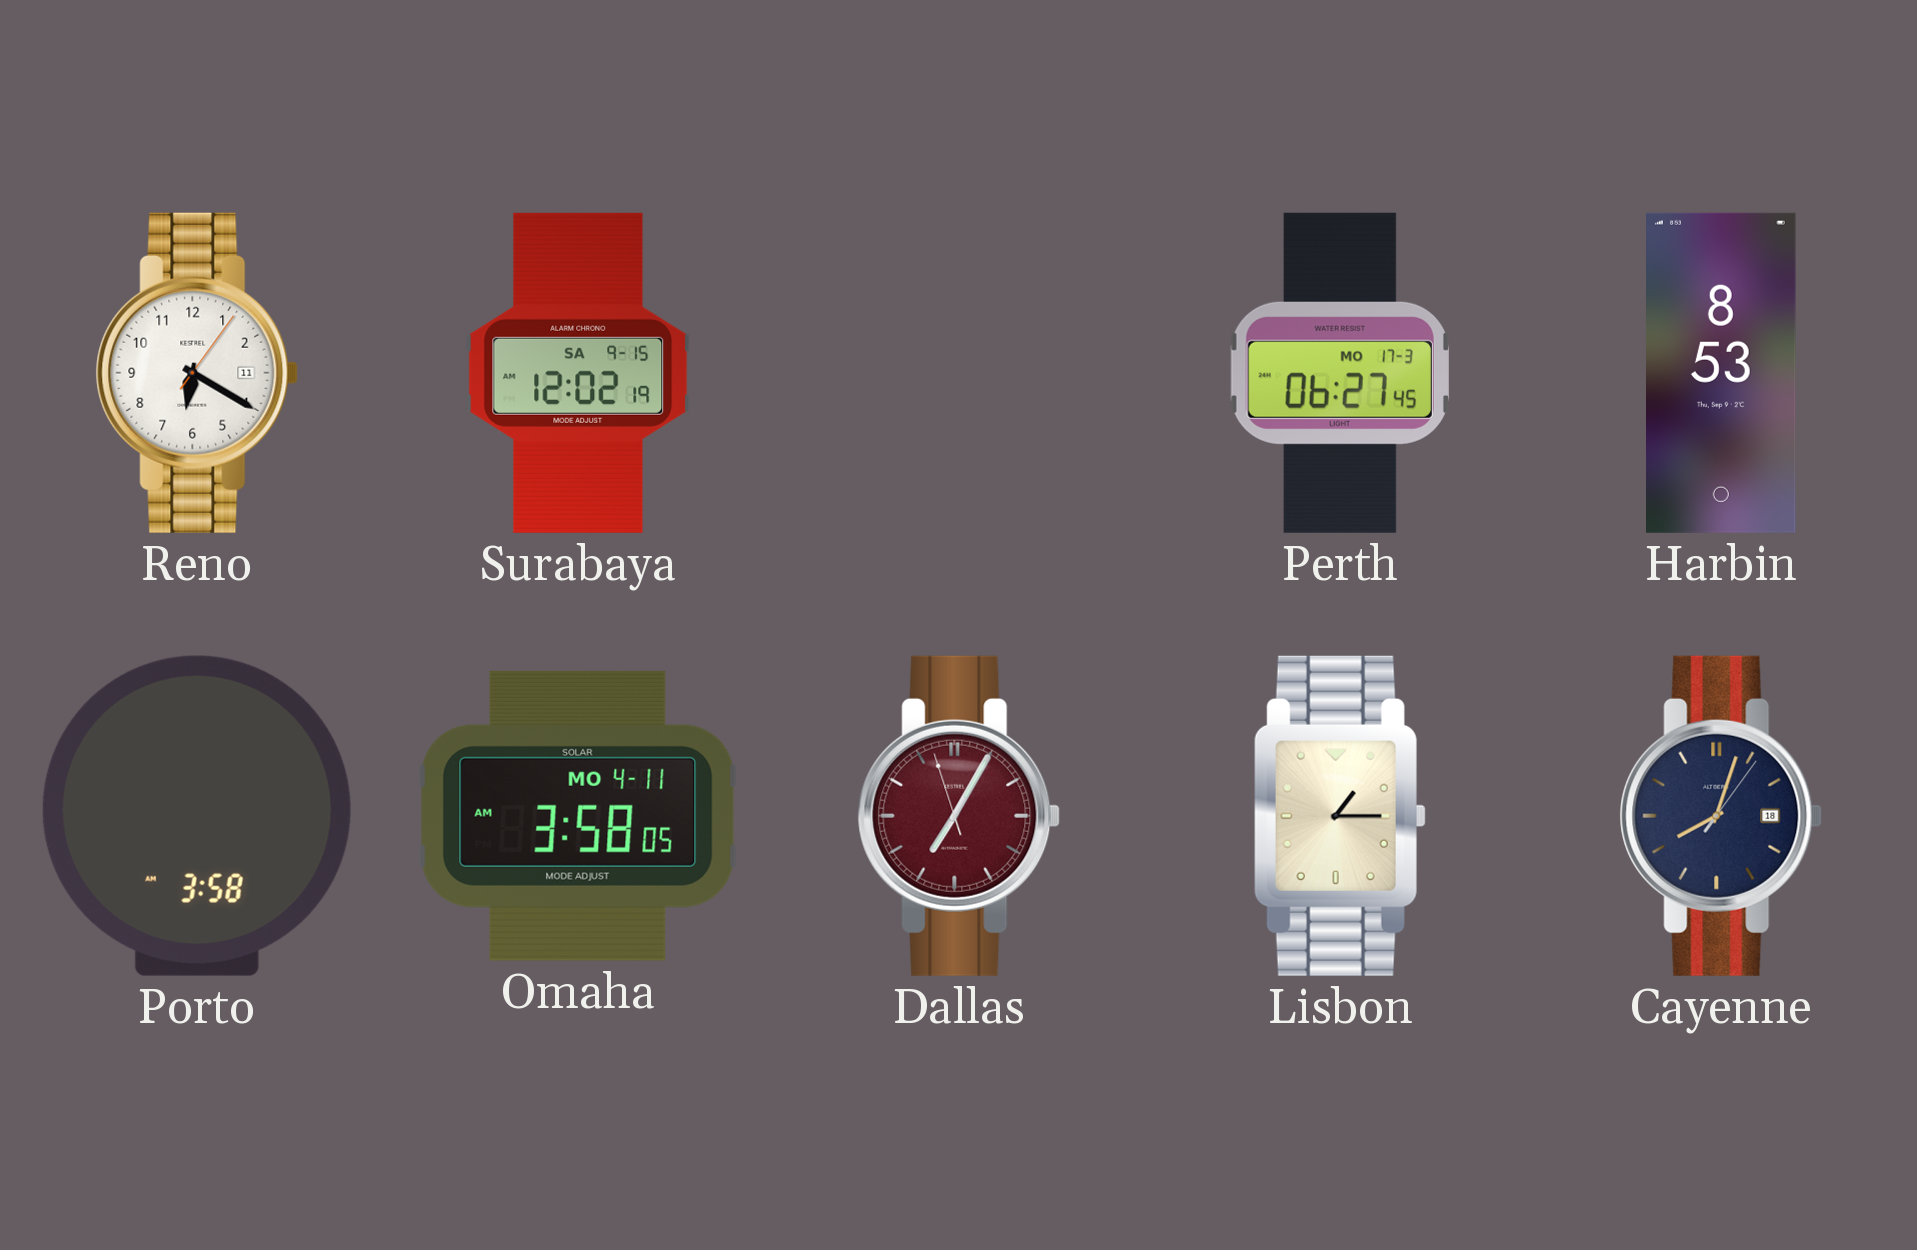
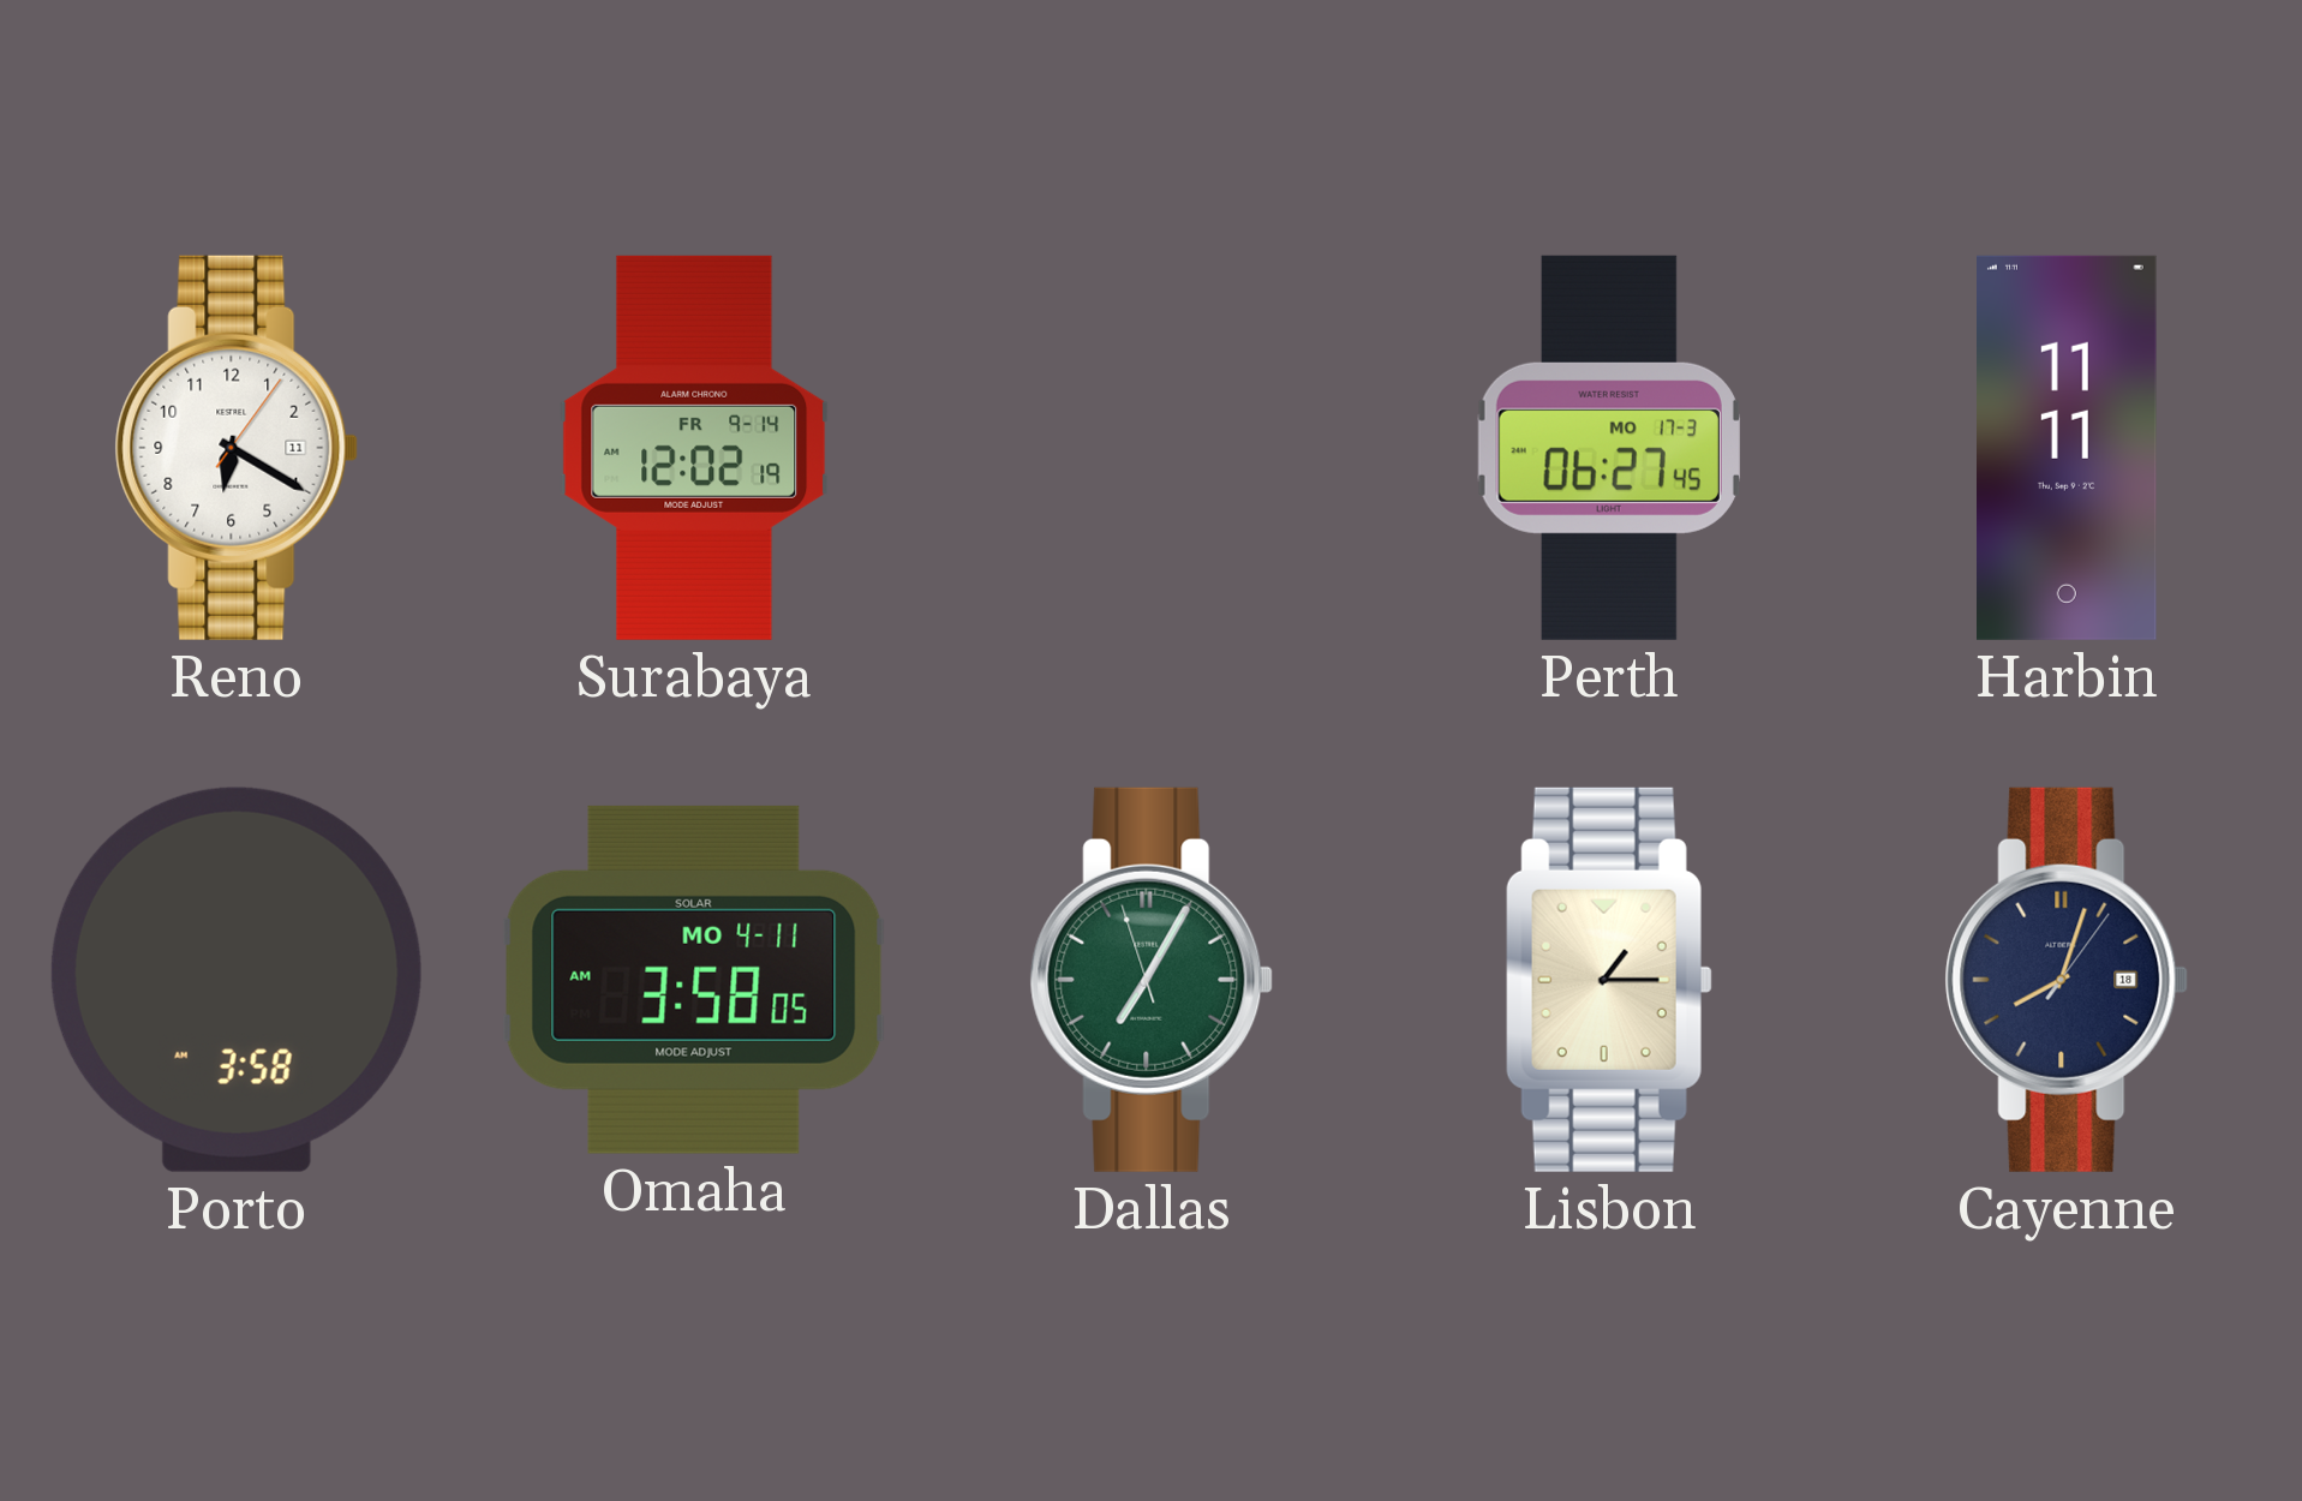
Surabaya date: SA 9-15 -> FR 9-14 (694, 448)
Harbin: 8:53 -> 11:11 (2068, 448)
Dallas dial: burgundy -> green (1152, 980)
